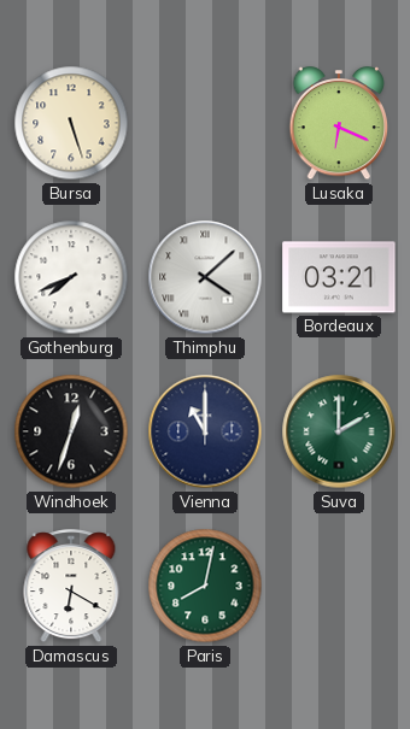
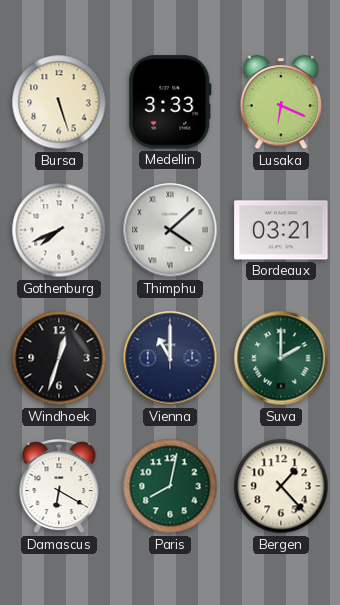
Medellin: none -> 3:33 (170, 102)
Bergen: none -> 1:23 (281, 486)
